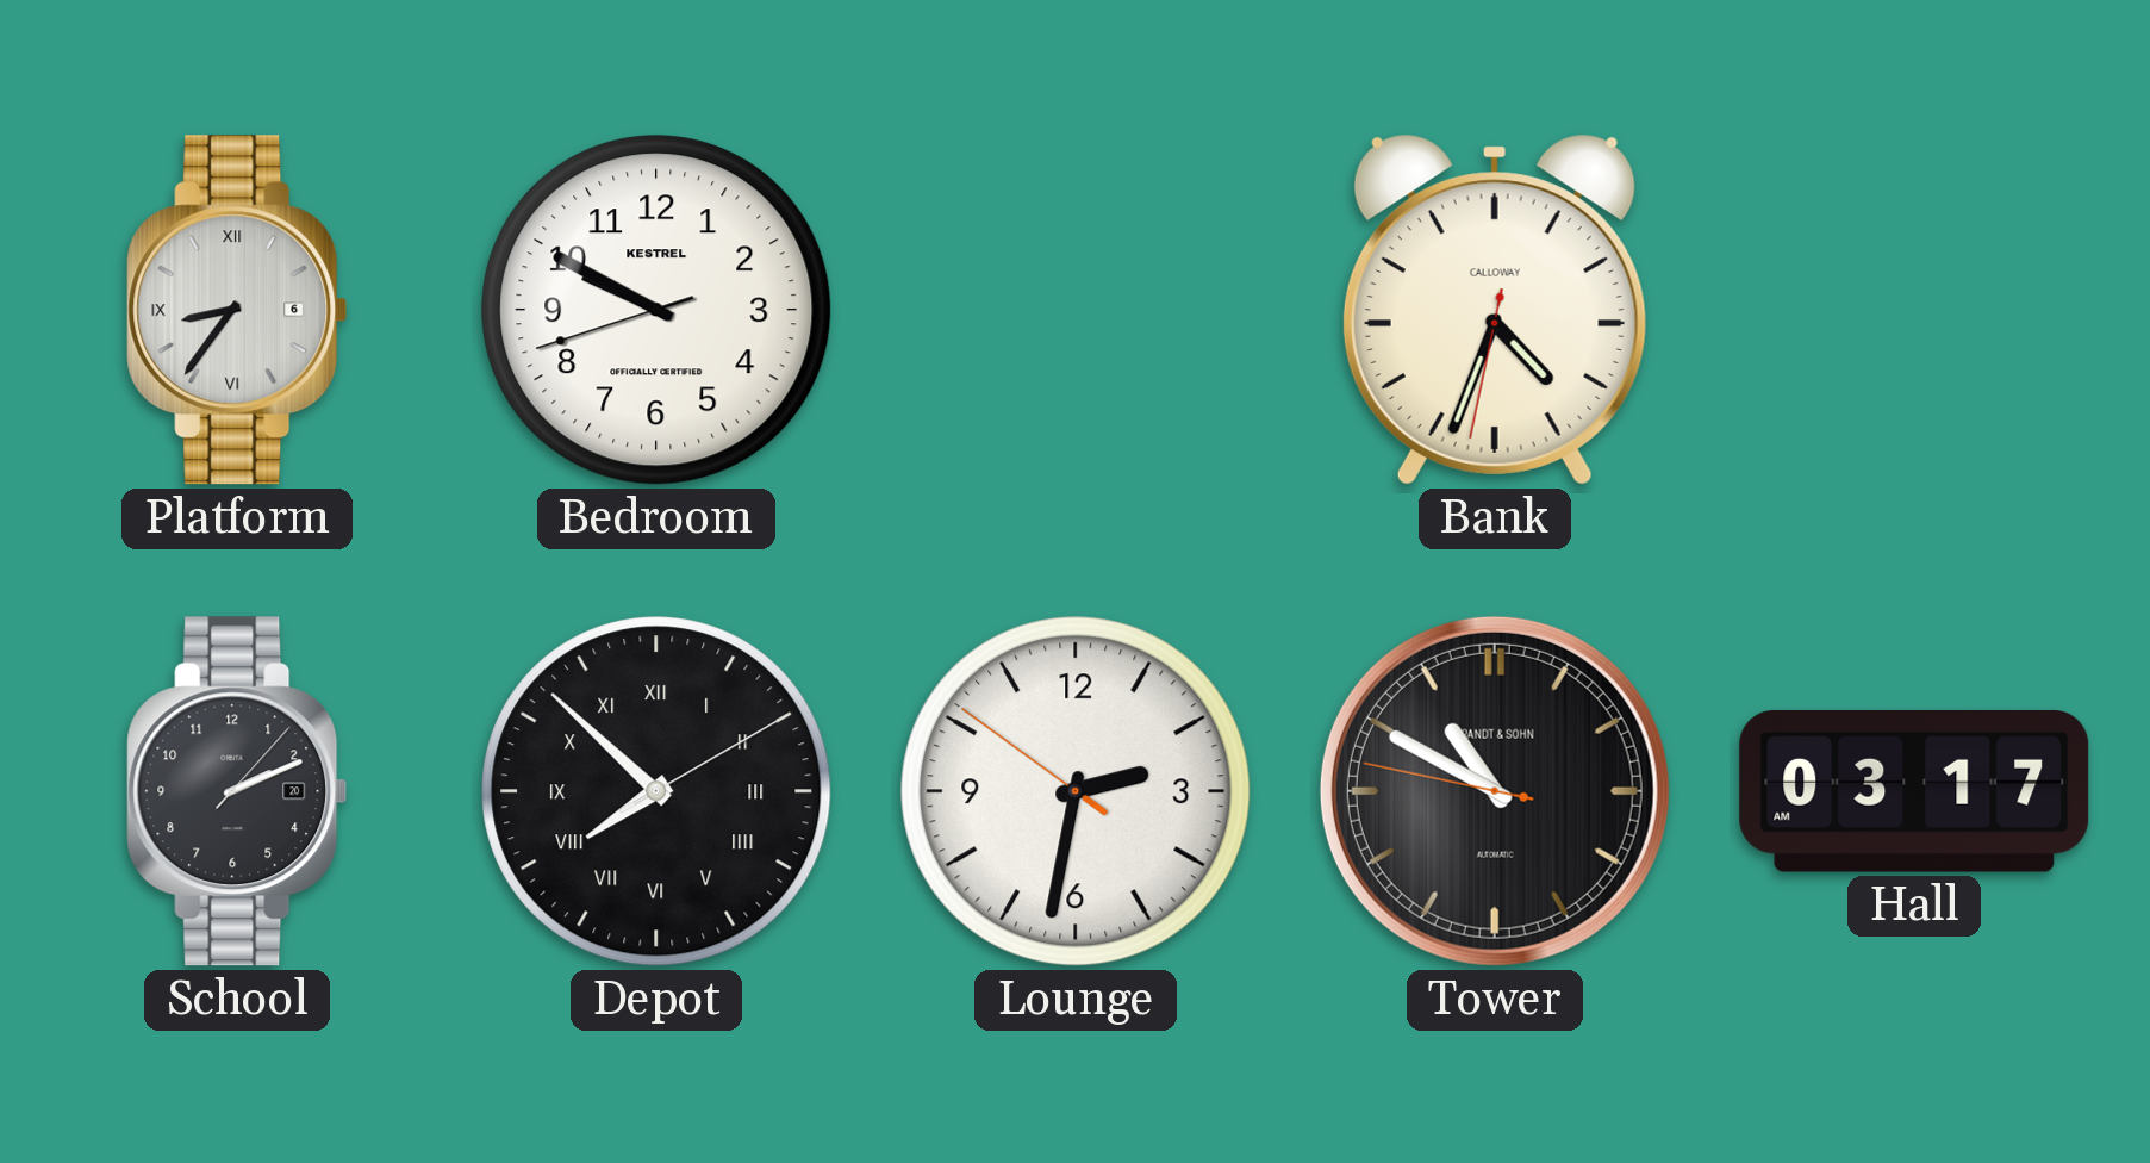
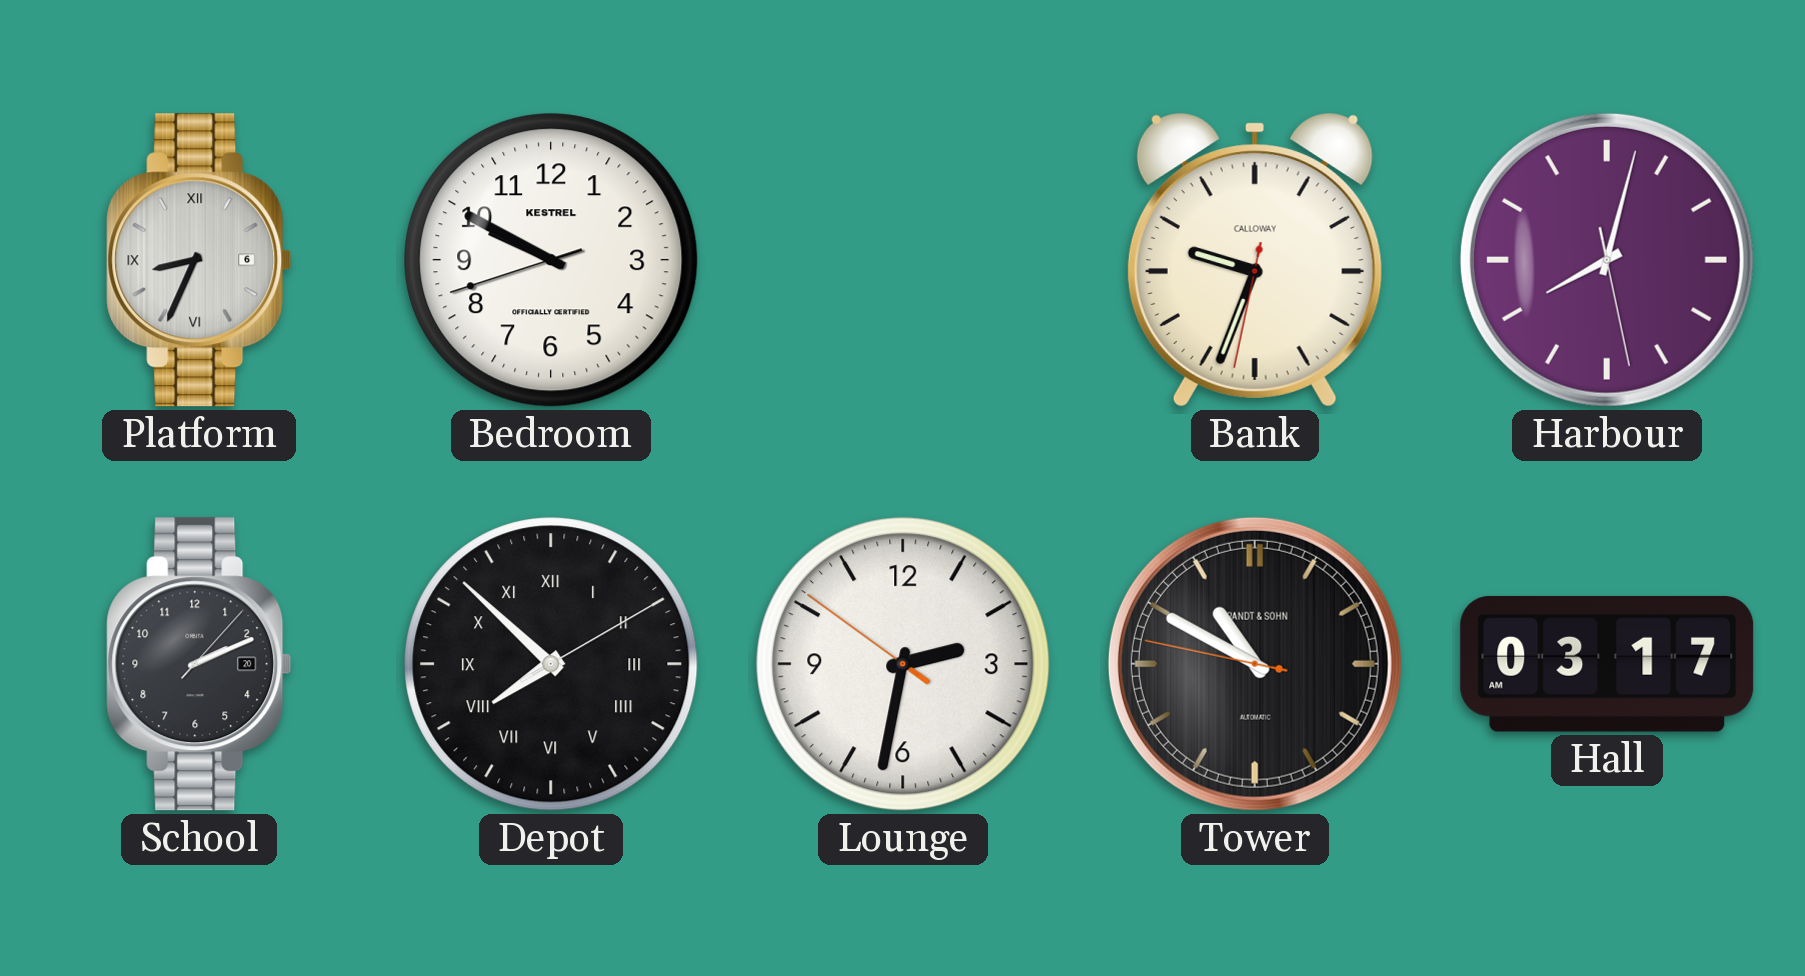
Platform: 8:36 -> 8:34 (199, 260)
Bank: 4:33 -> 9:33 (1255, 260)
Harbour: none -> 8:02 (1607, 260)
